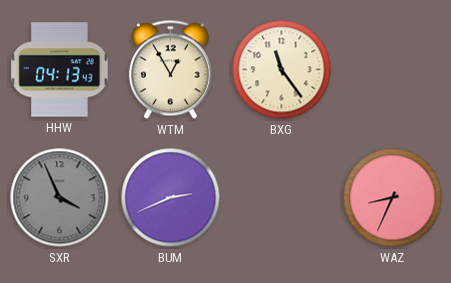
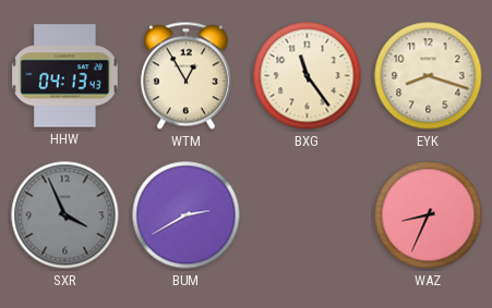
EYK: none -> 8:18 (429, 76)
BUM: 2:41 -> 2:40 (187, 215)
